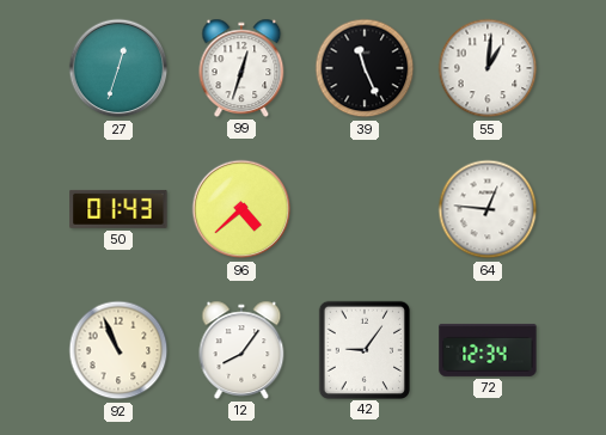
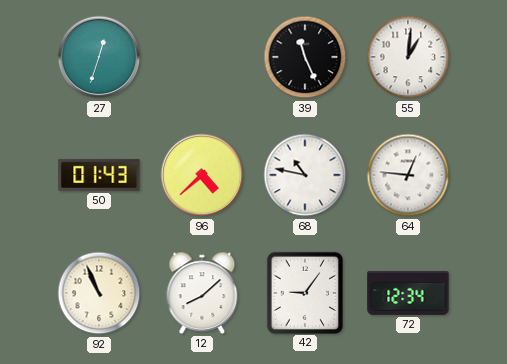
99: 12:33 -> none (241, 68)
68: none -> 10:47 (305, 175)
12: 8:06 -> 8:08 (202, 293)
